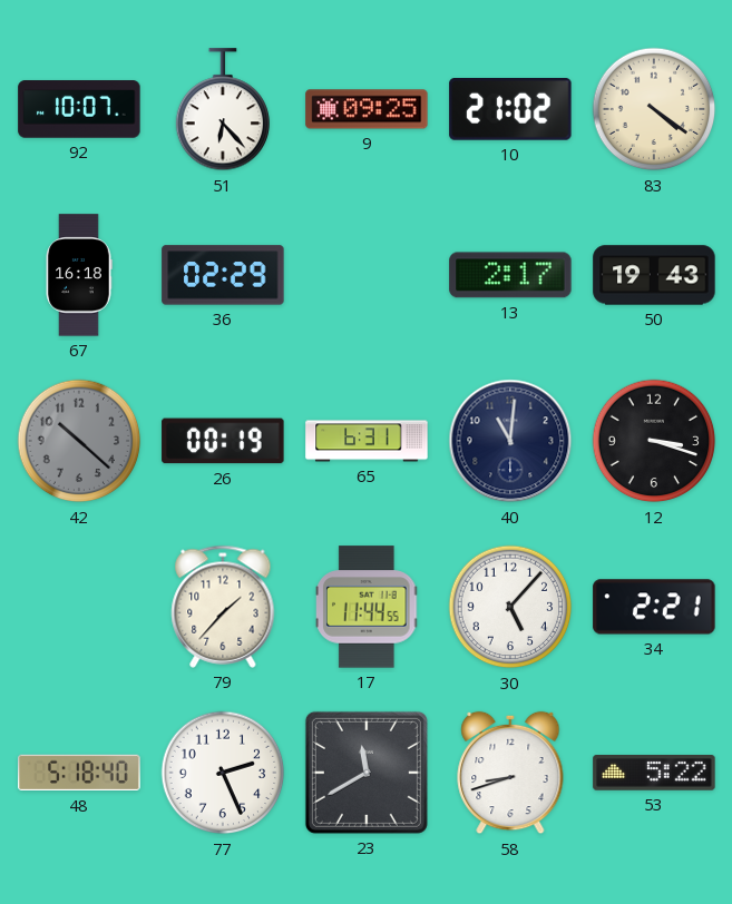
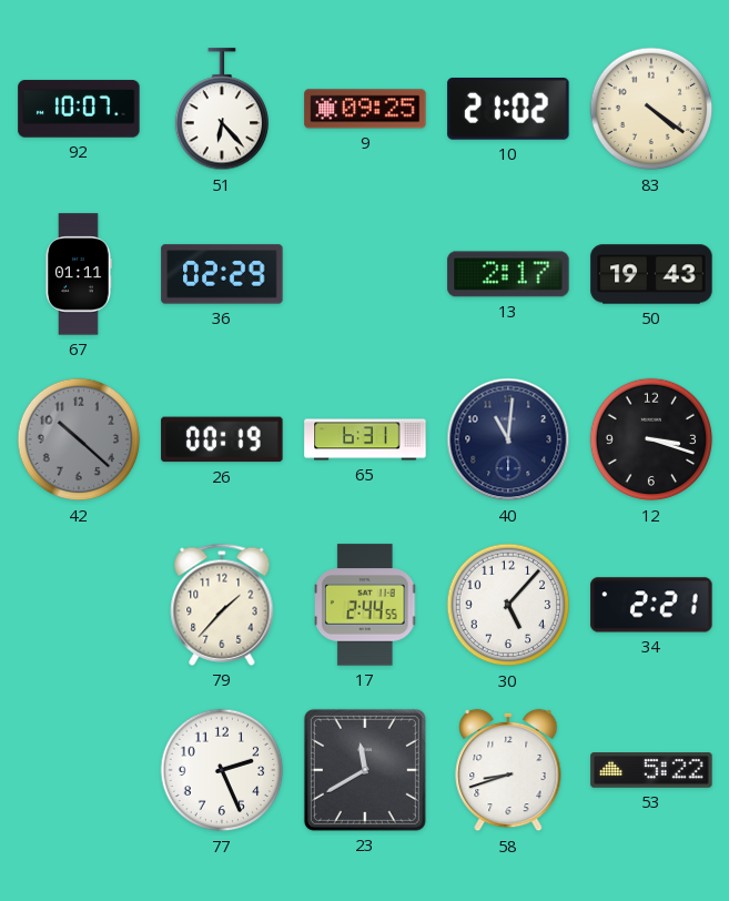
67: 16:18 -> 01:11 (79, 274)
17: 11:44 -> 2:44 (366, 605)
48: 5:18 -> none (79, 773)
